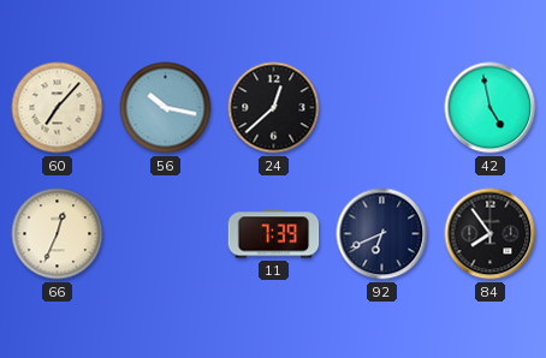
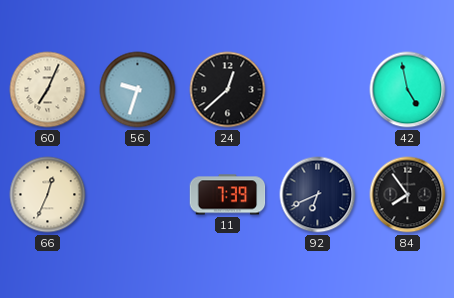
60: 7:07 -> 7:04 (48, 90)
56: 10:17 -> 9:33 (138, 90)
